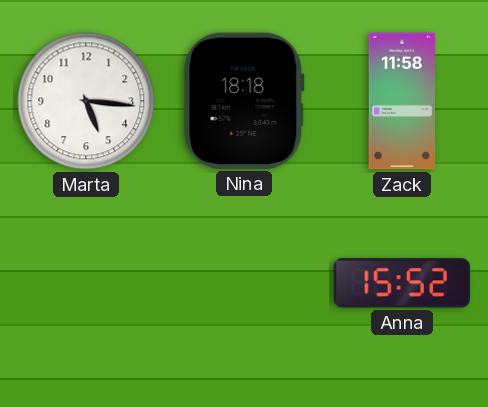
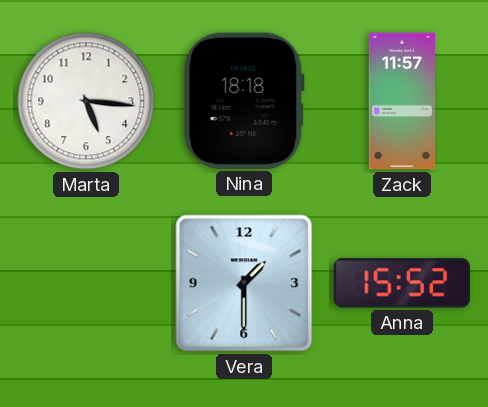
Zack: 11:58 -> 11:57 (402, 101)
Vera: none -> 1:30 (244, 283)
